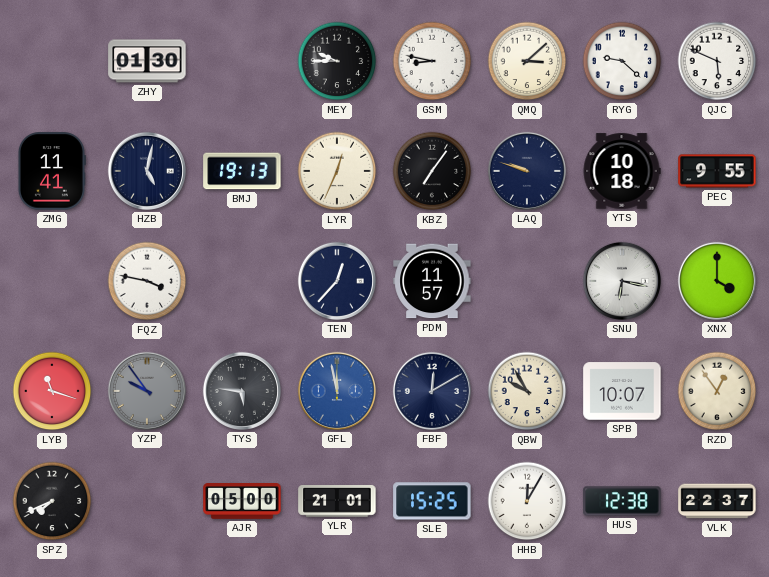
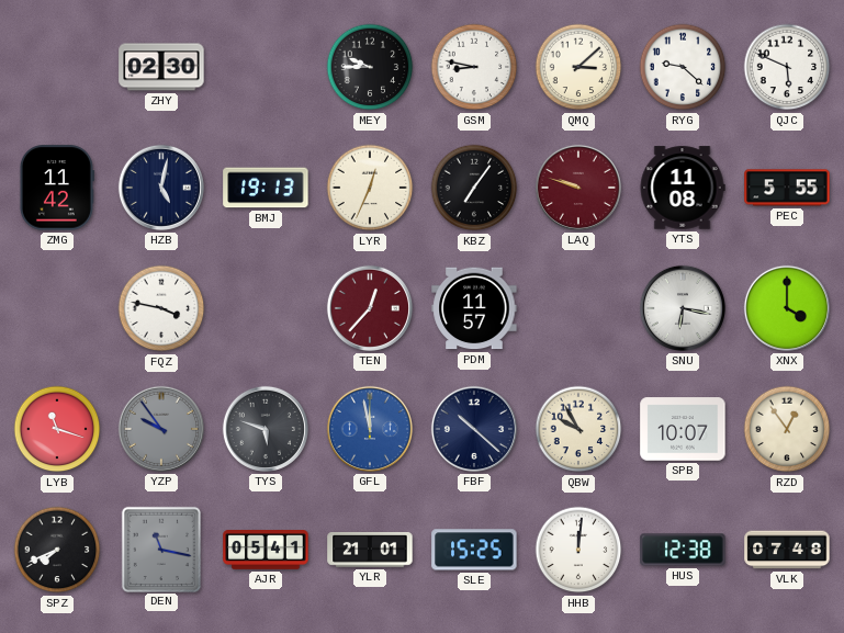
ZHY: 01:30 -> 02:30 (161, 67)
ZMG: 11:41 -> 11:42 (56, 188)
LAQ dial: navy -> burgundy (578, 188)
YTS: 10:18 -> 11:08 (683, 188)
PEC: 9:55 -> 5:55 (787, 188)
TEN dial: navy -> burgundy (370, 308)
TYS: 5:46 -> 5:48 (266, 429)
FBF: 12:10 -> 10:22 (474, 429)
DEN: none -> 11:17 (160, 549)
AJR: 05:00 -> 05:41 (266, 551)
HHB: 12:05 -> 12:01 (578, 550)
VLK: 22:37 -> 07:48 (787, 550)
